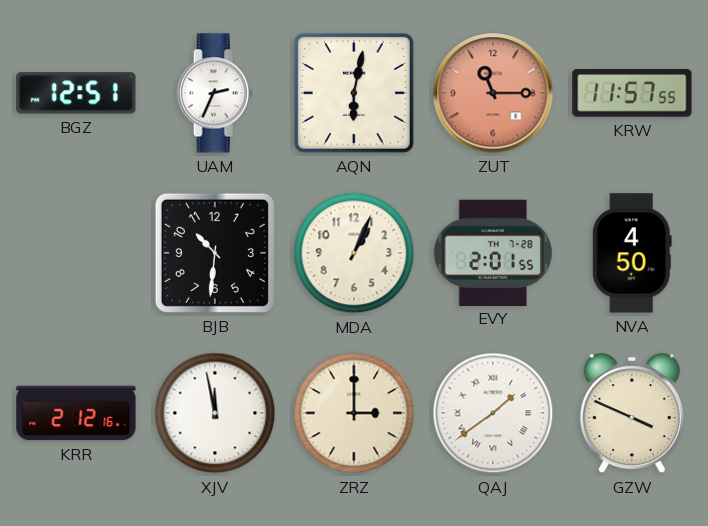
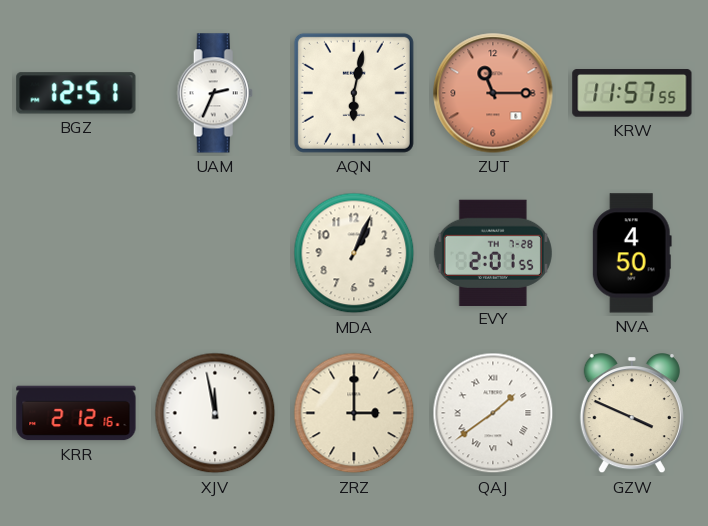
BJB: 10:31 -> none (215, 253)
